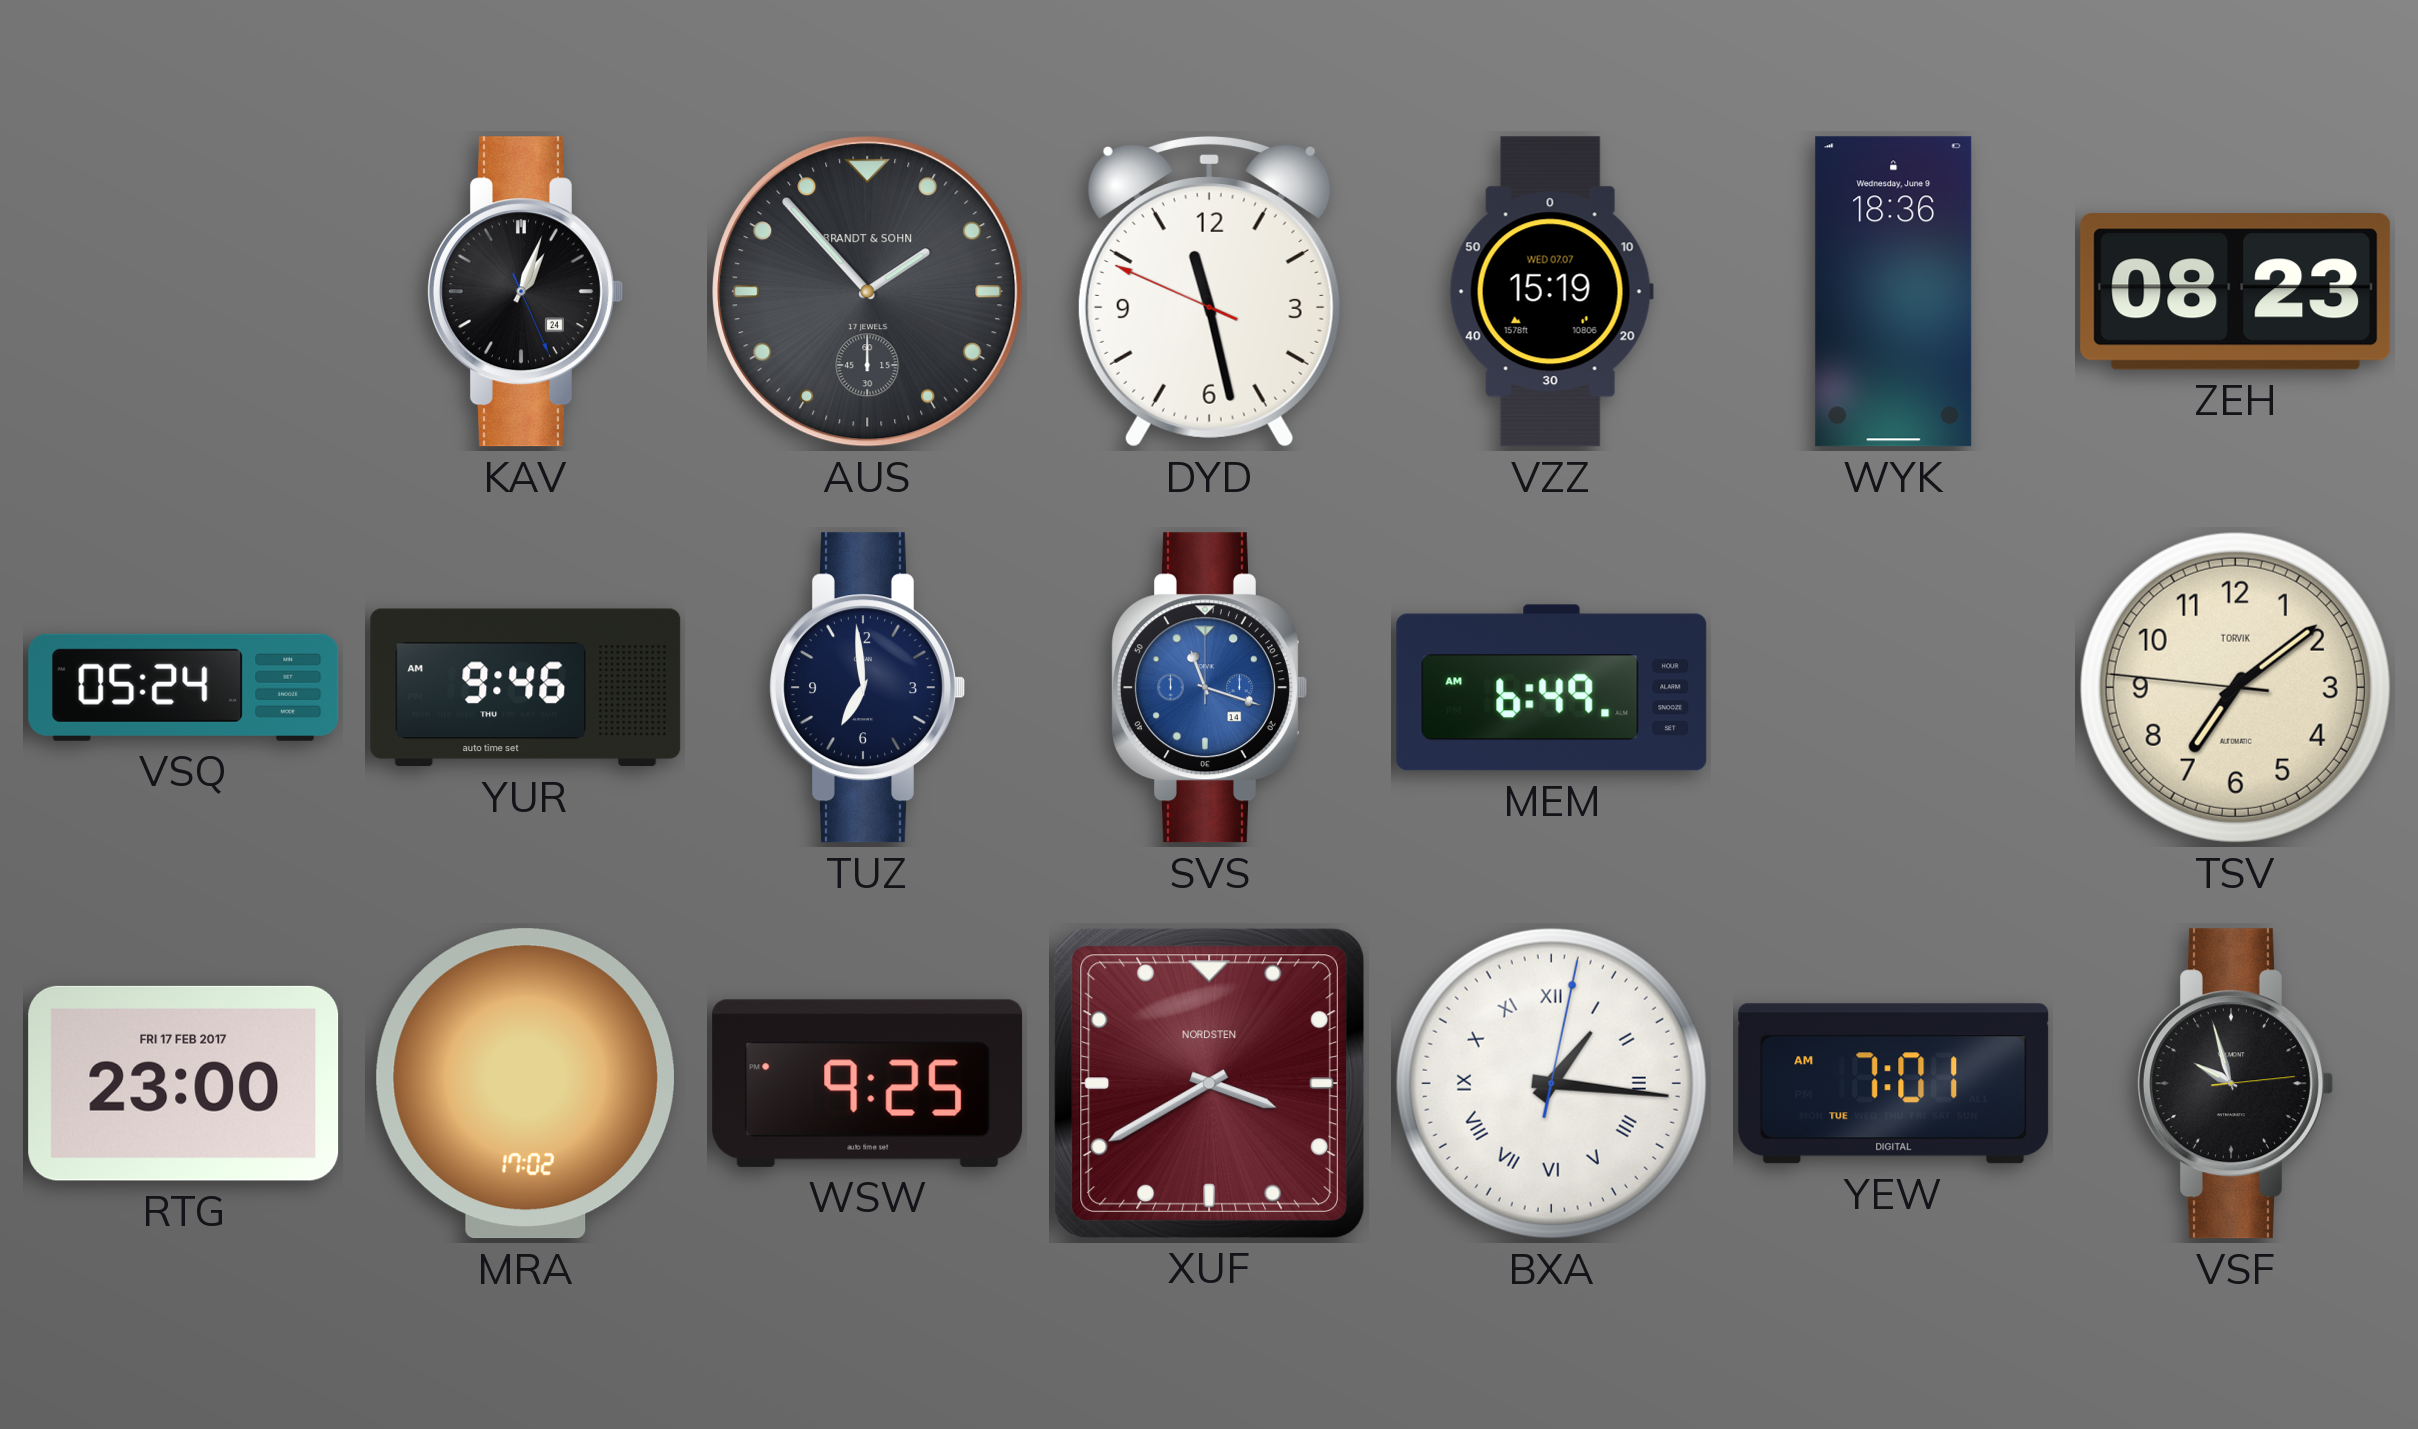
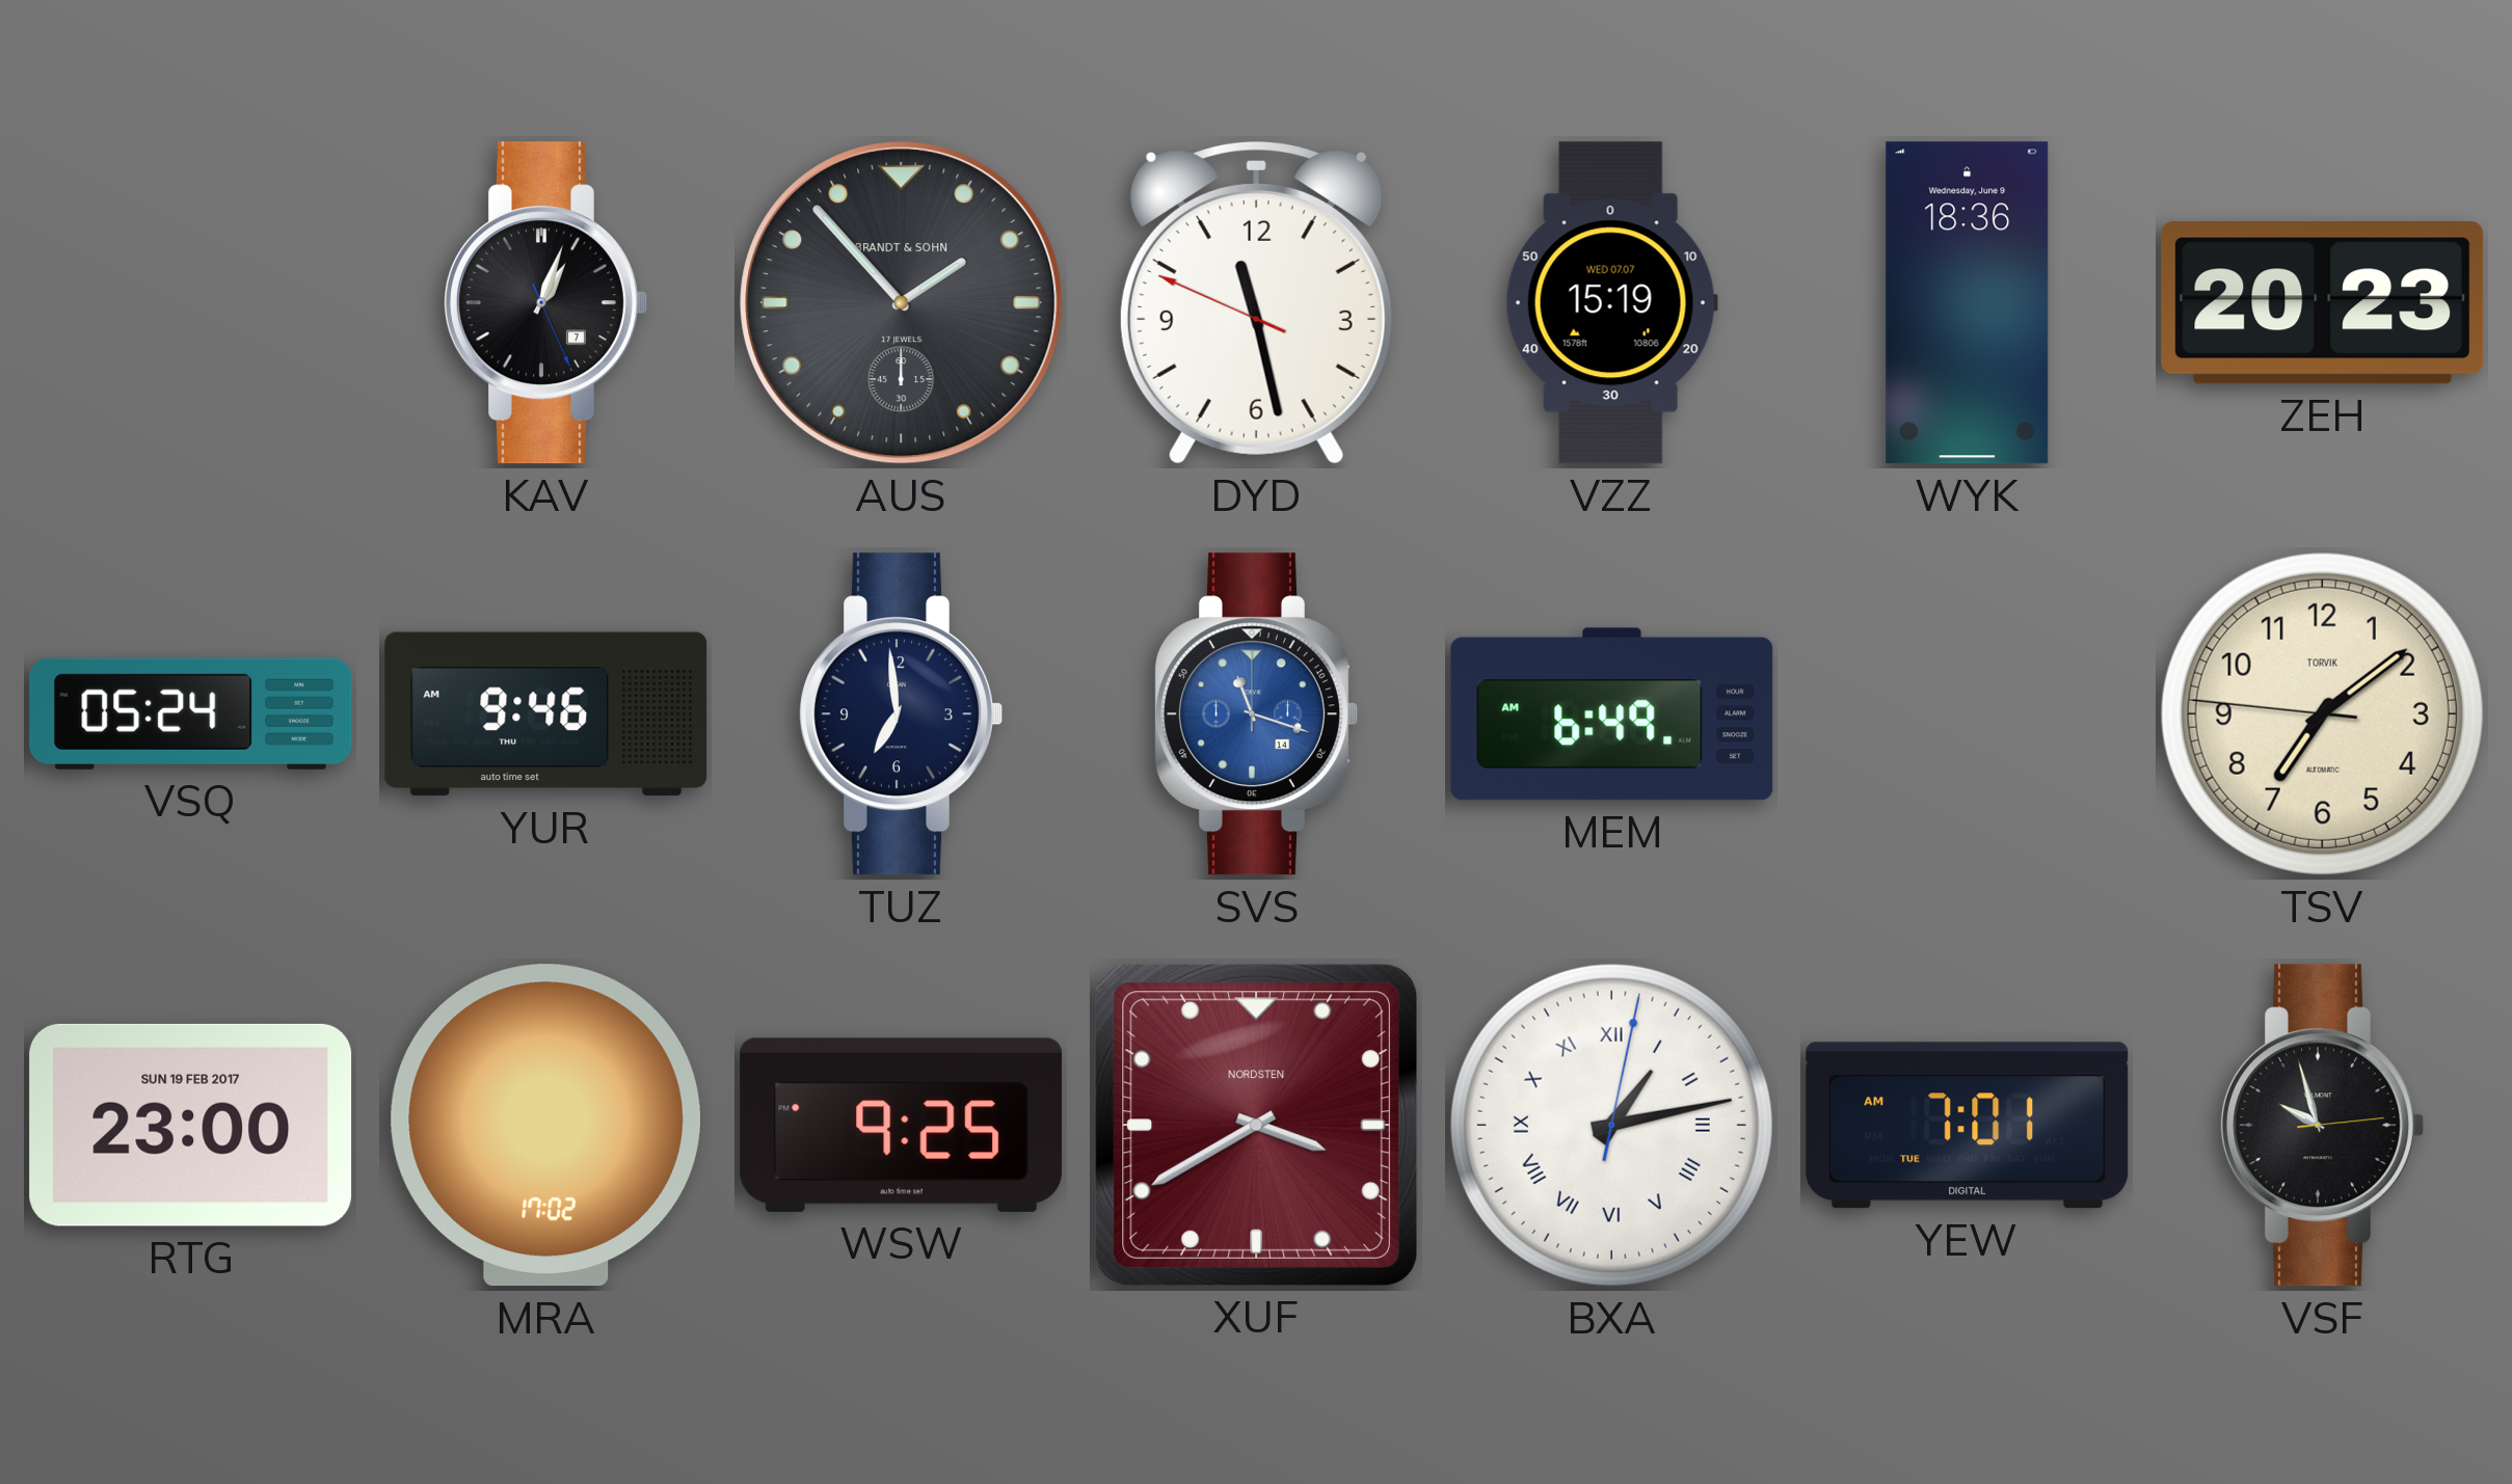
KAV date: 24 -> 7 (546, 303)
ZEH: 08:23 -> 20:23 (2323, 303)
RTG date: FRI 17 FEB 2017 -> SUN 19 FEB 2017 (191, 1125)
BXA: 1:16 -> 1:13 (1611, 1125)
